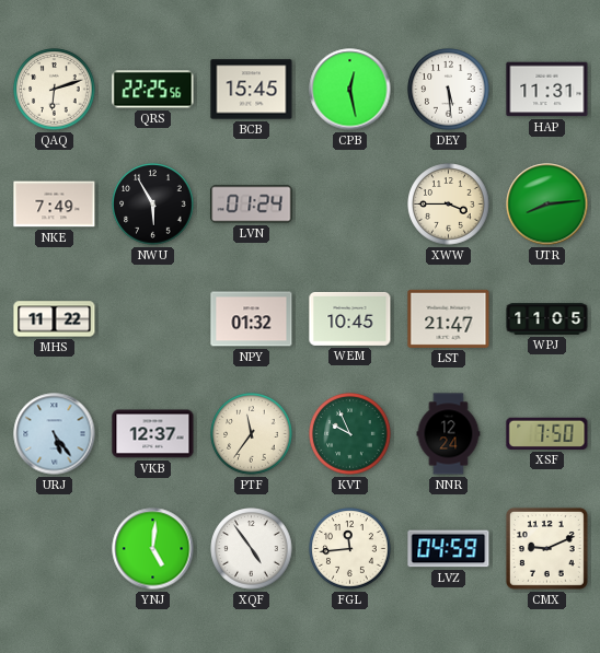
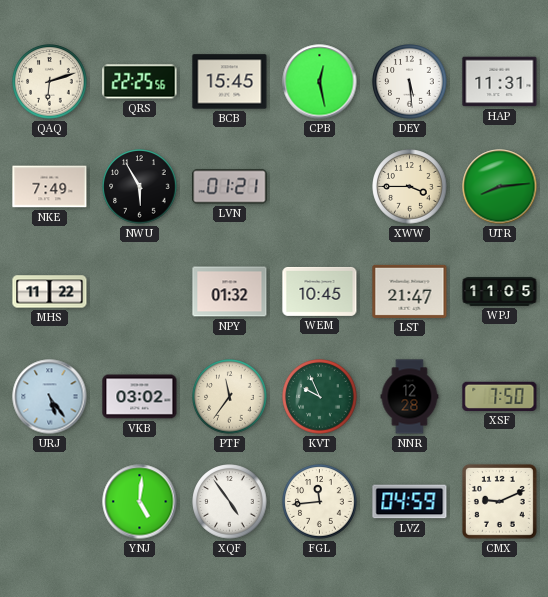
LVN: 01:24 -> 01:21 (230, 187)
VKB: 12:37 -> 03:02 (140, 397)
NNR: 12:24 -> 12:28 (410, 397)
